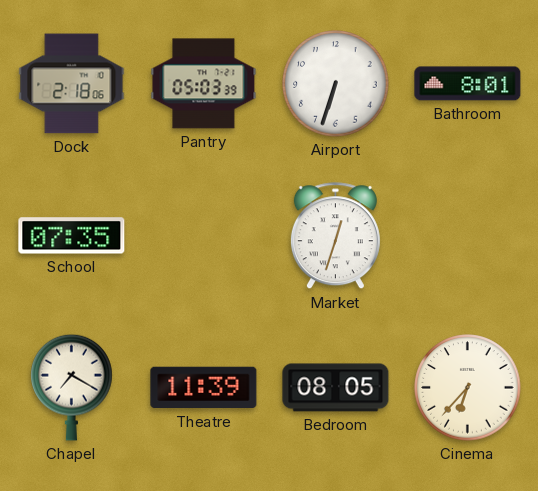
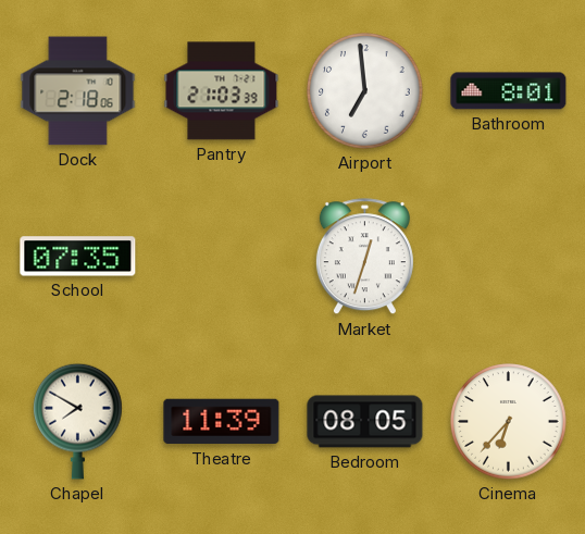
Pantry: 05:03 -> 21:03 (222, 91)
Airport: 6:33 -> 6:59 (365, 91)
Chapel: 7:20 -> 7:50 (78, 421)
